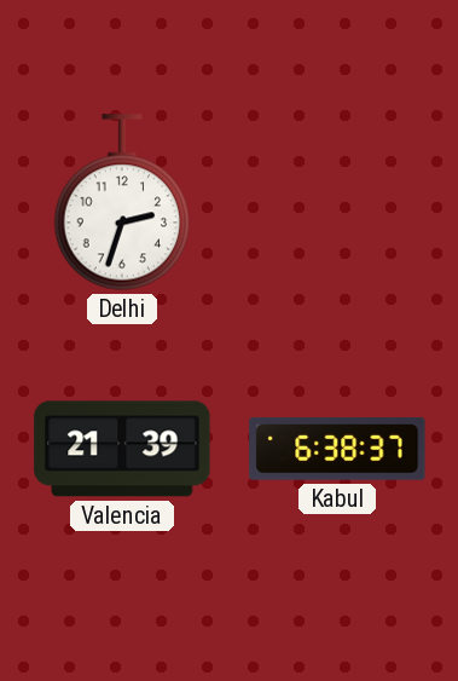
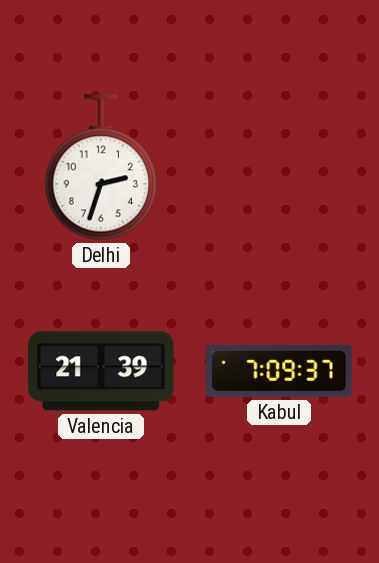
Kabul: 6:38 -> 7:09 (279, 371)
